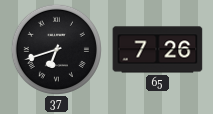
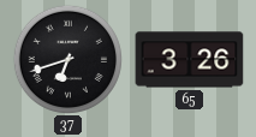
65: 7:26 -> 3:26 (190, 60)
